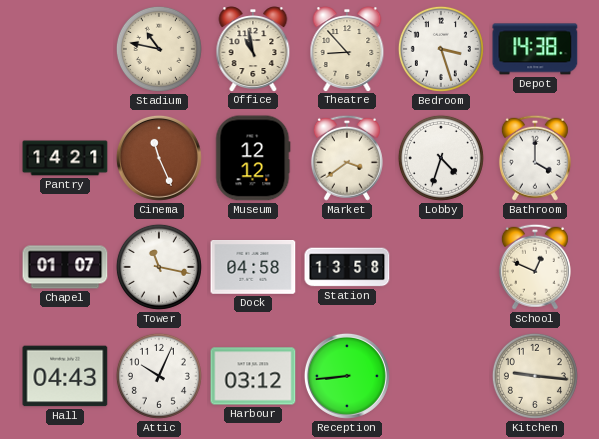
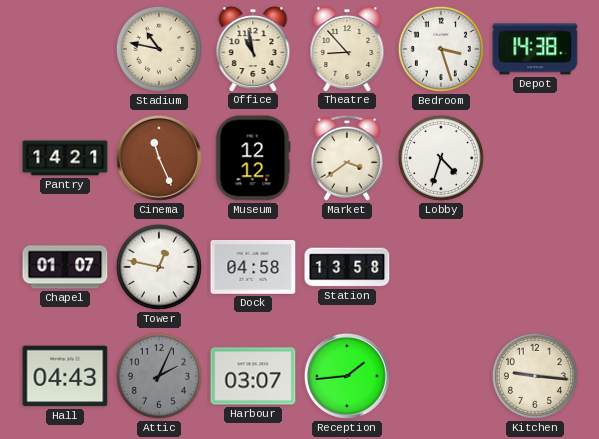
Bathroom: 4:00 -> none (535, 158)
Tower: 11:17 -> 12:47 (159, 267)
School: 12:49 -> none (535, 267)
Attic: 10:04 -> 2:04 (159, 376)
Attic dial: white -> grey (159, 376)
Harbour: 03:12 -> 03:07 (253, 376)
Reception: 8:44 -> 1:44 (347, 376)
